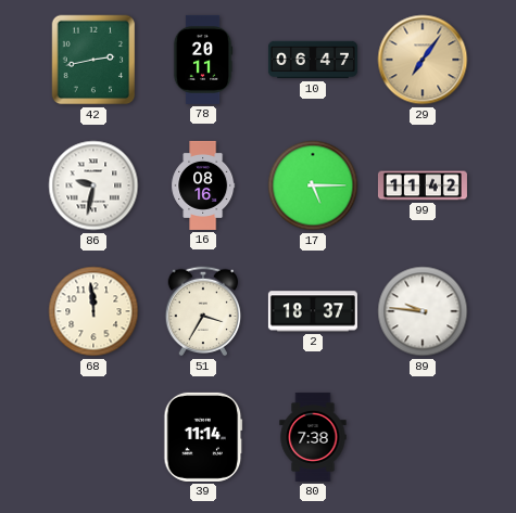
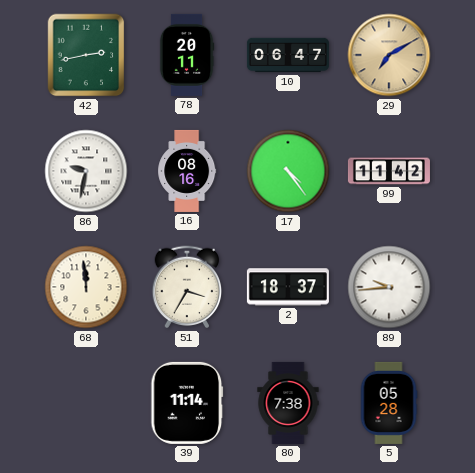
29: 7:06 -> 7:10 (389, 55)
17: 5:15 -> 4:24 (288, 171)
89: 9:46 -> 9:44 (389, 287)
5: none -> 05:28 (389, 403)
